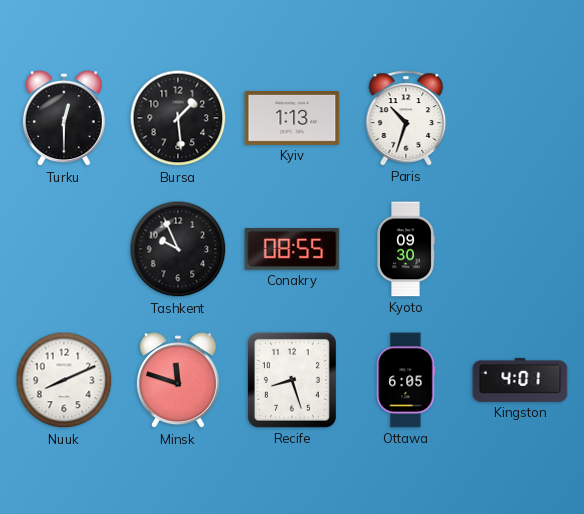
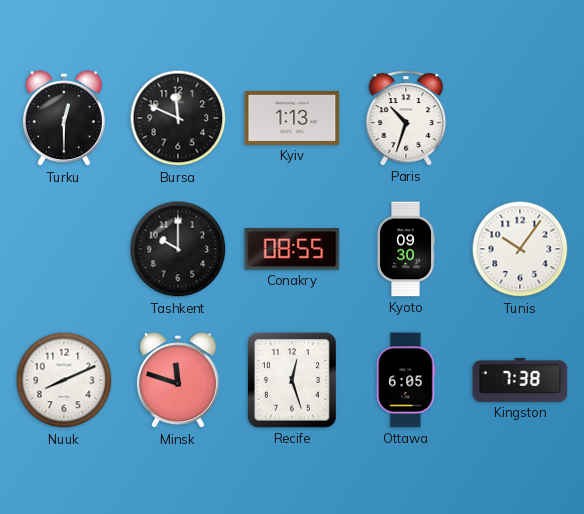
Bursa: 1:29 -> 11:49 (178, 118)
Tashkent: 9:56 -> 10:00 (178, 249)
Tunis: none -> 10:06 (520, 249)
Recife: 8:27 -> 12:27 (292, 380)
Kingston: 4:01 -> 7:38 (520, 380)
